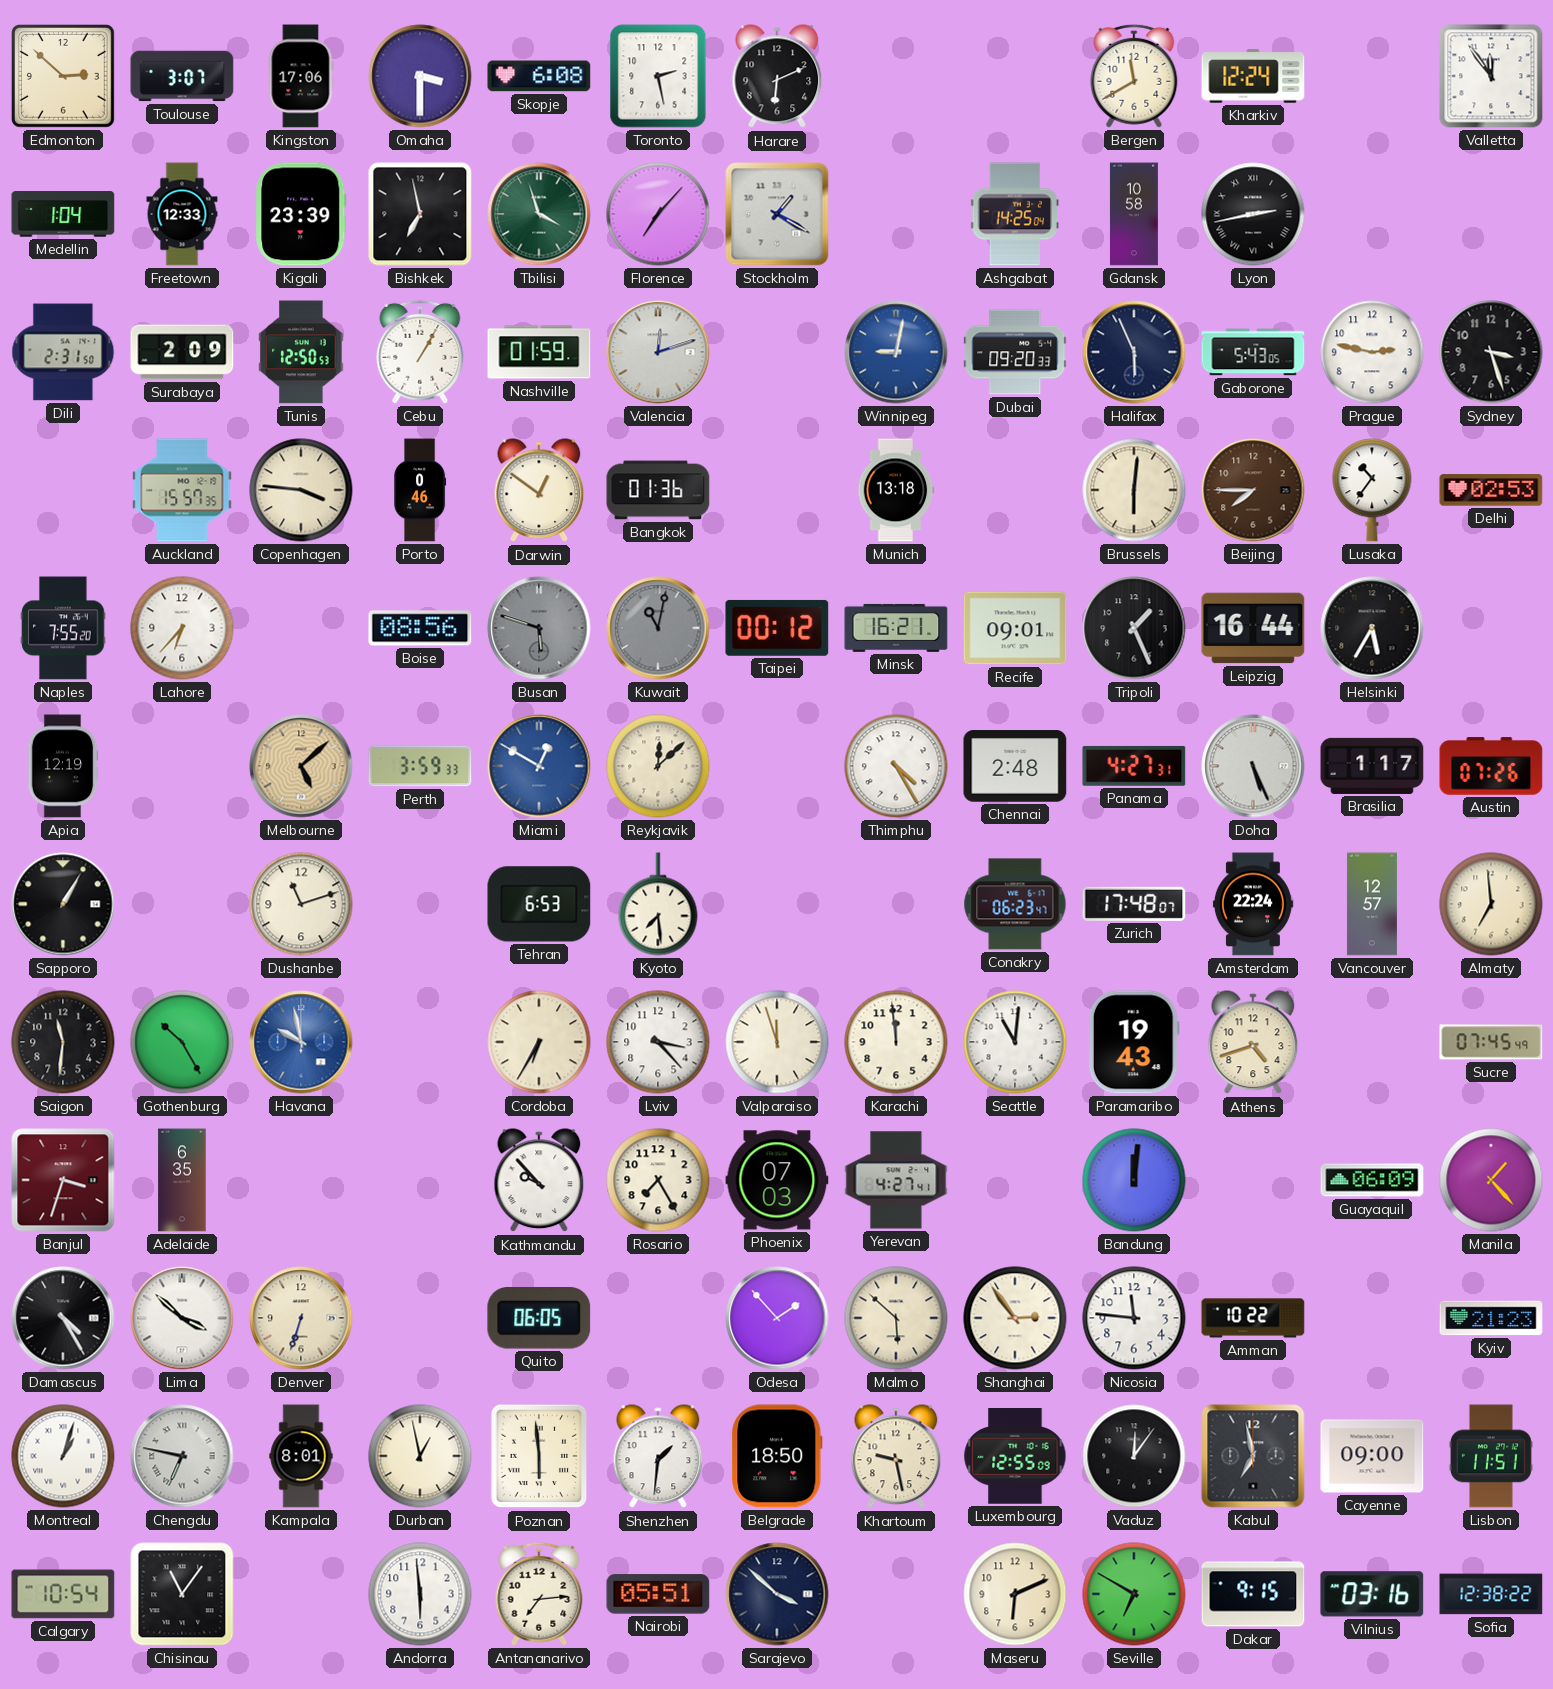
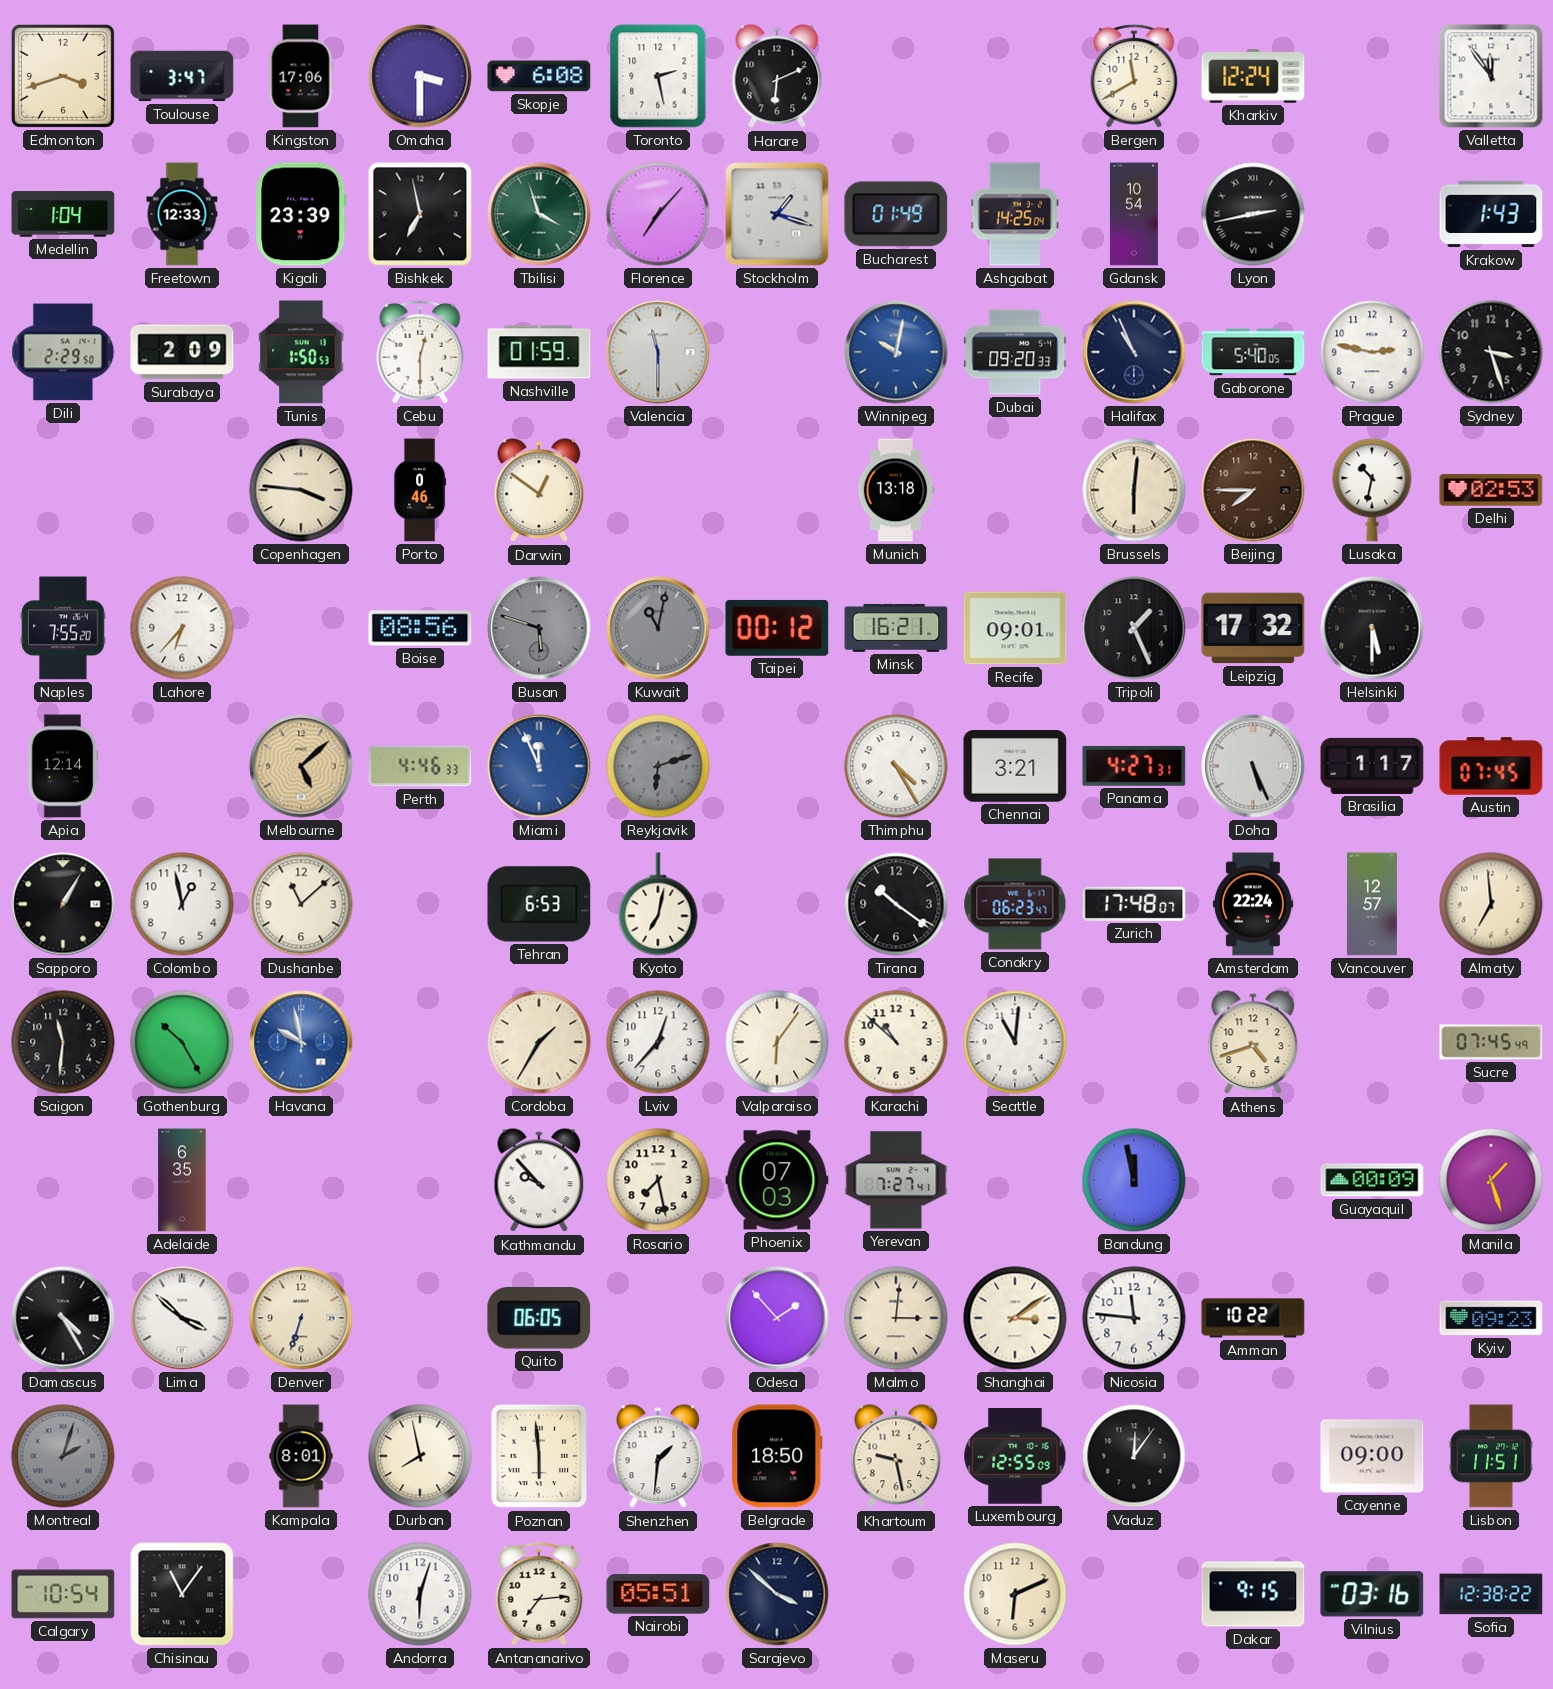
Edmonton: 2:52 -> 3:42 (63, 76)
Toulouse: 3:07 -> 3:47 (182, 76)
Stockholm: 1:20 -> 1:18 (777, 214)
Bucharest: none -> 01:49 (896, 214)
Gdansk: 10:58 -> 10:54 (1134, 214)
Krakow: none -> 1:43 (1491, 214)
Dili: 2:31 -> 2:29 (63, 352)
Tunis: 12:50 -> 1:50 (301, 352)
Cebu: 1:05 -> 12:30 (420, 352)
Valencia: 12:12 -> 11:30 (658, 352)
Winnipeg: 9:02 -> 10:02 (896, 352)
Halifax: 5:56 -> 10:56 (1134, 352)
Gaborone: 5:43 -> 5:40 (1253, 352)
Auckland: 15:57 -> none (182, 490)
Bangkok: 01:36 -> none (658, 490)
Lusaka: 10:36 -> 10:32 (1372, 490)
Leipzig: 16:44 -> 17:32 (1253, 628)
Helsinki: 5:35 -> 5:30 (1372, 628)
Apia: 12:19 -> 12:14 (63, 766)
Perth: 3:59 -> 4:46 (420, 766)
Miami: 12:50 -> 11:56 (539, 766)
Reykjavik: 12:08 -> 6:12 (658, 766)
Reykjavik dial: cream -> grey (658, 766)
Chennai: 2:48 -> 3:21 (1015, 766)
Austin: 07:26 -> 07:45 (1491, 766)
Colombo: none -> 12:58 (182, 904)
Dushanbe: 11:12 -> 11:08 (301, 904)
Kyoto: 7:29 -> 7:02 (658, 904)
Tirana: none -> 10:21 (896, 904)
Cordoba: 6:35 -> 1:35 (539, 1042)
Lviv: 3:23 -> 12:37 (658, 1042)
Valparaiso: 11:57 -> 6:06 (777, 1042)
Karachi: 11:59 -> 10:52 (896, 1042)
Paramaribo: 19:43 -> none (1134, 1042)
Banjul: 3:33 -> none (63, 1180)
Rosario: 7:25 -> 7:28 (658, 1180)
Yerevan: 4:27 -> 7:27 (896, 1180)
Bandung: 12:01 -> 11:58 (1134, 1180)
Guayaquil: 06:09 -> 00:09 (1372, 1180)
Manila: 1:23 -> 1:27 (1491, 1180)
Malmo: 5:52 -> 3:01 (896, 1318)
Shanghai: 2:54 -> 3:09 (1015, 1318)
Kyiv: 21:23 -> 09:23 (1491, 1318)
Montreal: 1:03 -> 2:03 (63, 1456)
Montreal dial: white -> grey (63, 1456)
Chengdu: 6:47 -> none (182, 1456)
Durban: 12:58 -> 7:58 (420, 1456)
Kabul: 6:58 -> none (1253, 1456)
Andorra: 5:59 -> 6:03 (420, 1594)
Seville: 6:50 -> none (1134, 1594)
